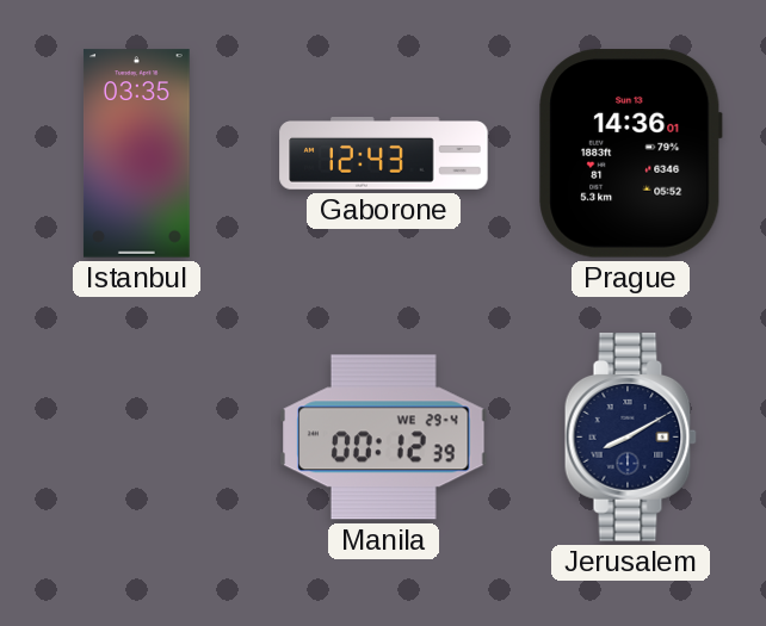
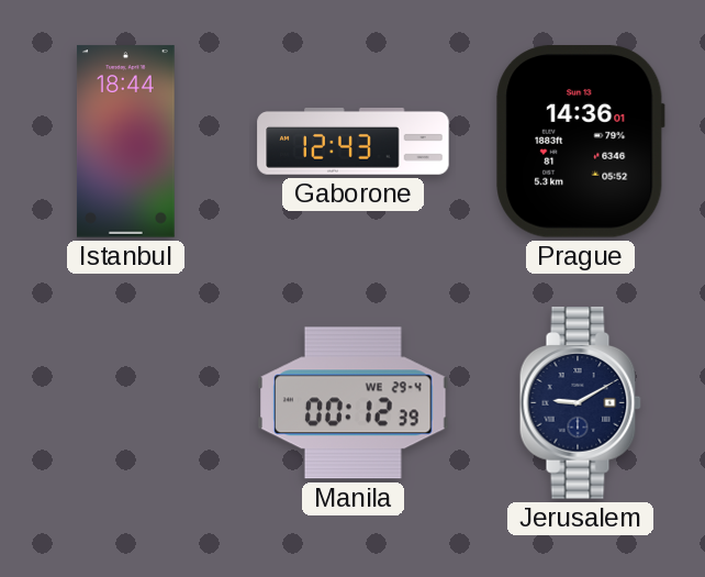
Istanbul: 03:35 -> 18:44 (126, 142)
Jerusalem: 8:10 -> 9:10 (580, 403)
